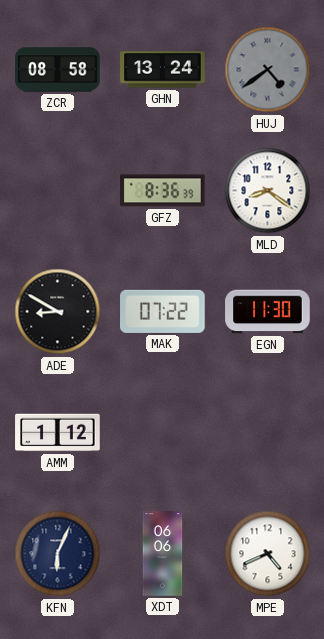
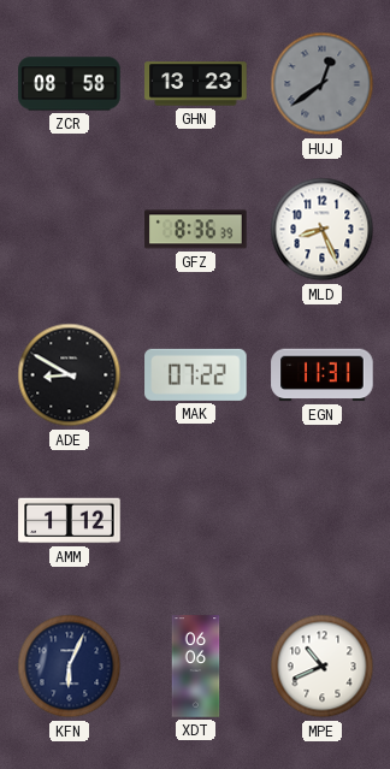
GHN: 13:24 -> 13:23 (196, 84)
HUJ: 4:39 -> 12:39 (323, 84)
MLD: 8:21 -> 8:26 (323, 230)
EGN: 11:30 -> 11:31 (323, 375)
MPE: 4:41 -> 10:41 (323, 667)
